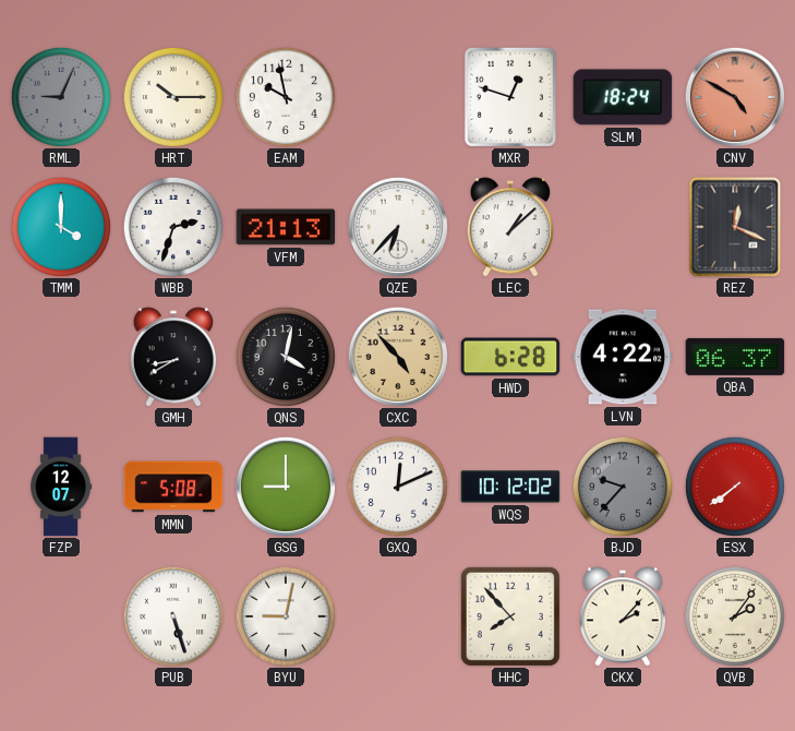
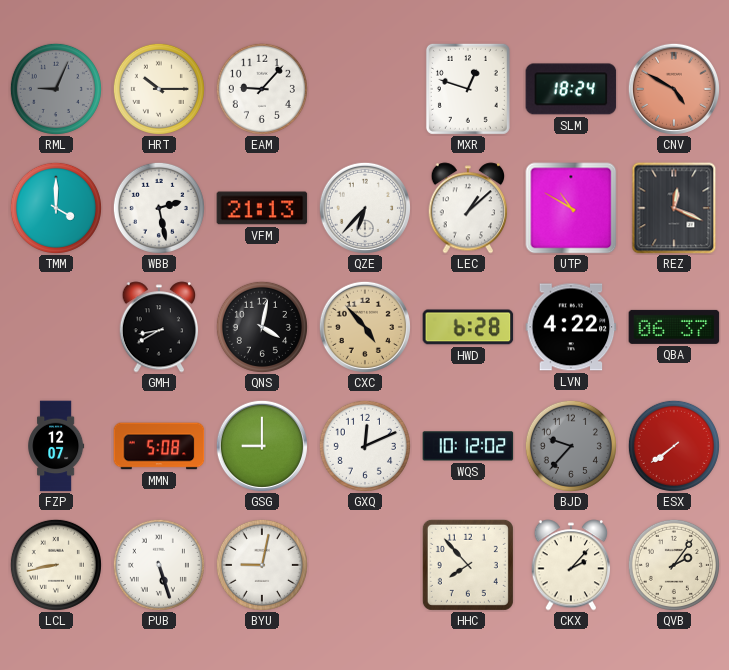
EAM: 9:58 -> 9:07 (262, 89)
WBB: 2:33 -> 2:28 (159, 208)
UTP: none -> 10:50 (571, 208)
LCL: none -> 8:43 (56, 565)
